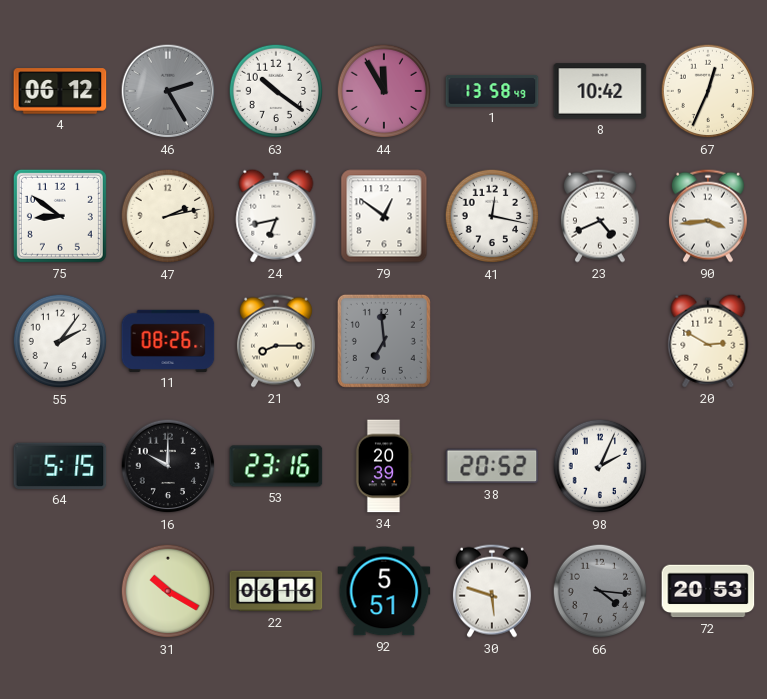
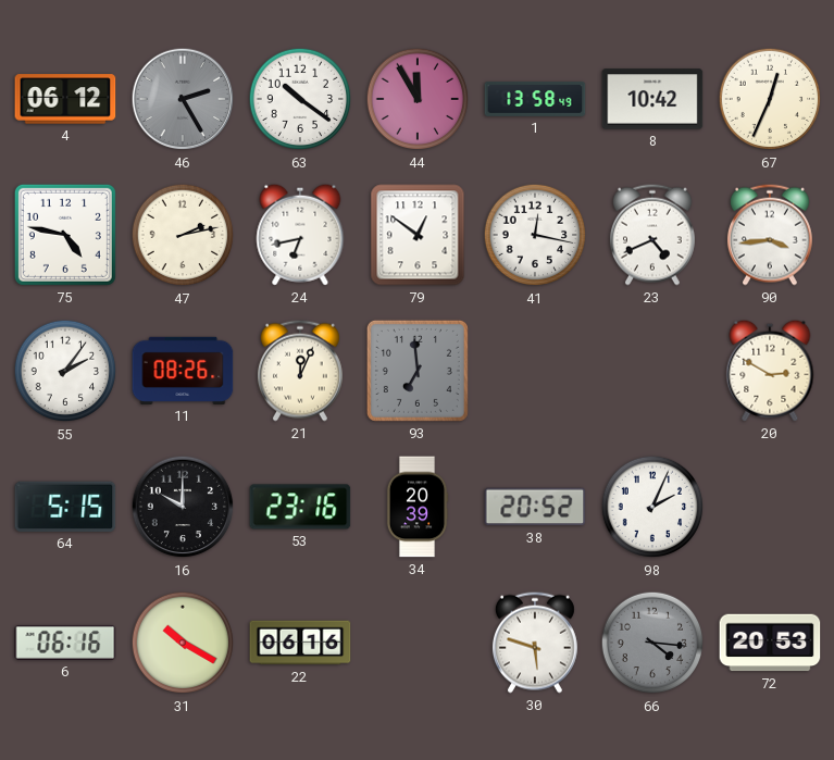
75: 8:51 -> 4:47 (65, 235)
21: 8:15 -> 12:04 (300, 371)
6: none -> 06:16 (65, 643)
92: 5:51 -> none (384, 591)
